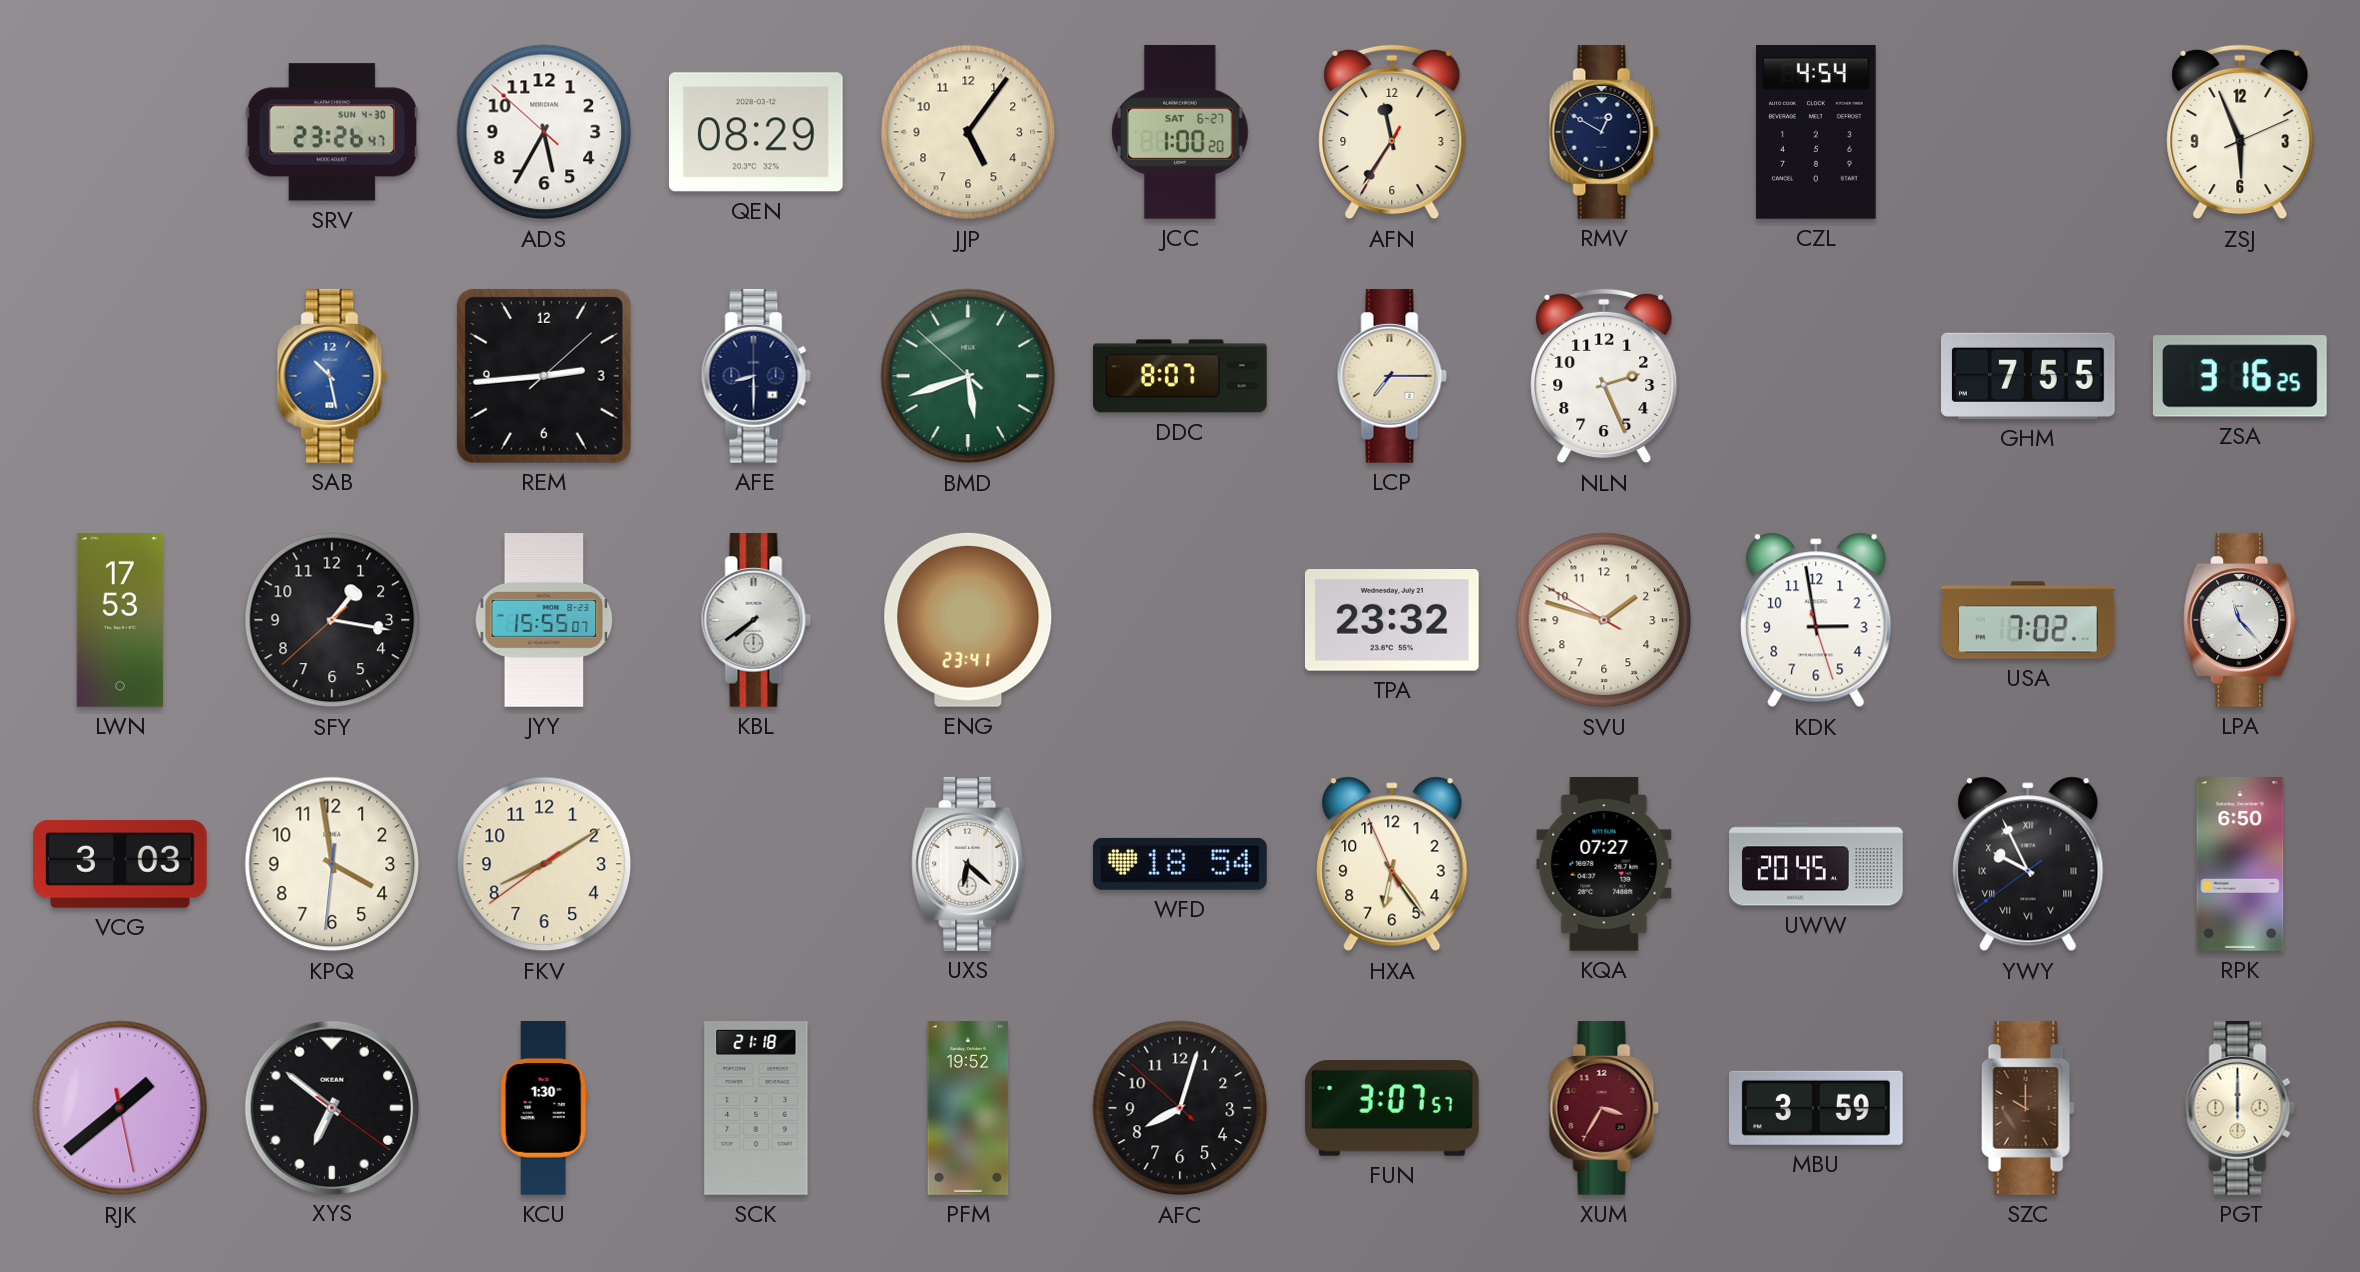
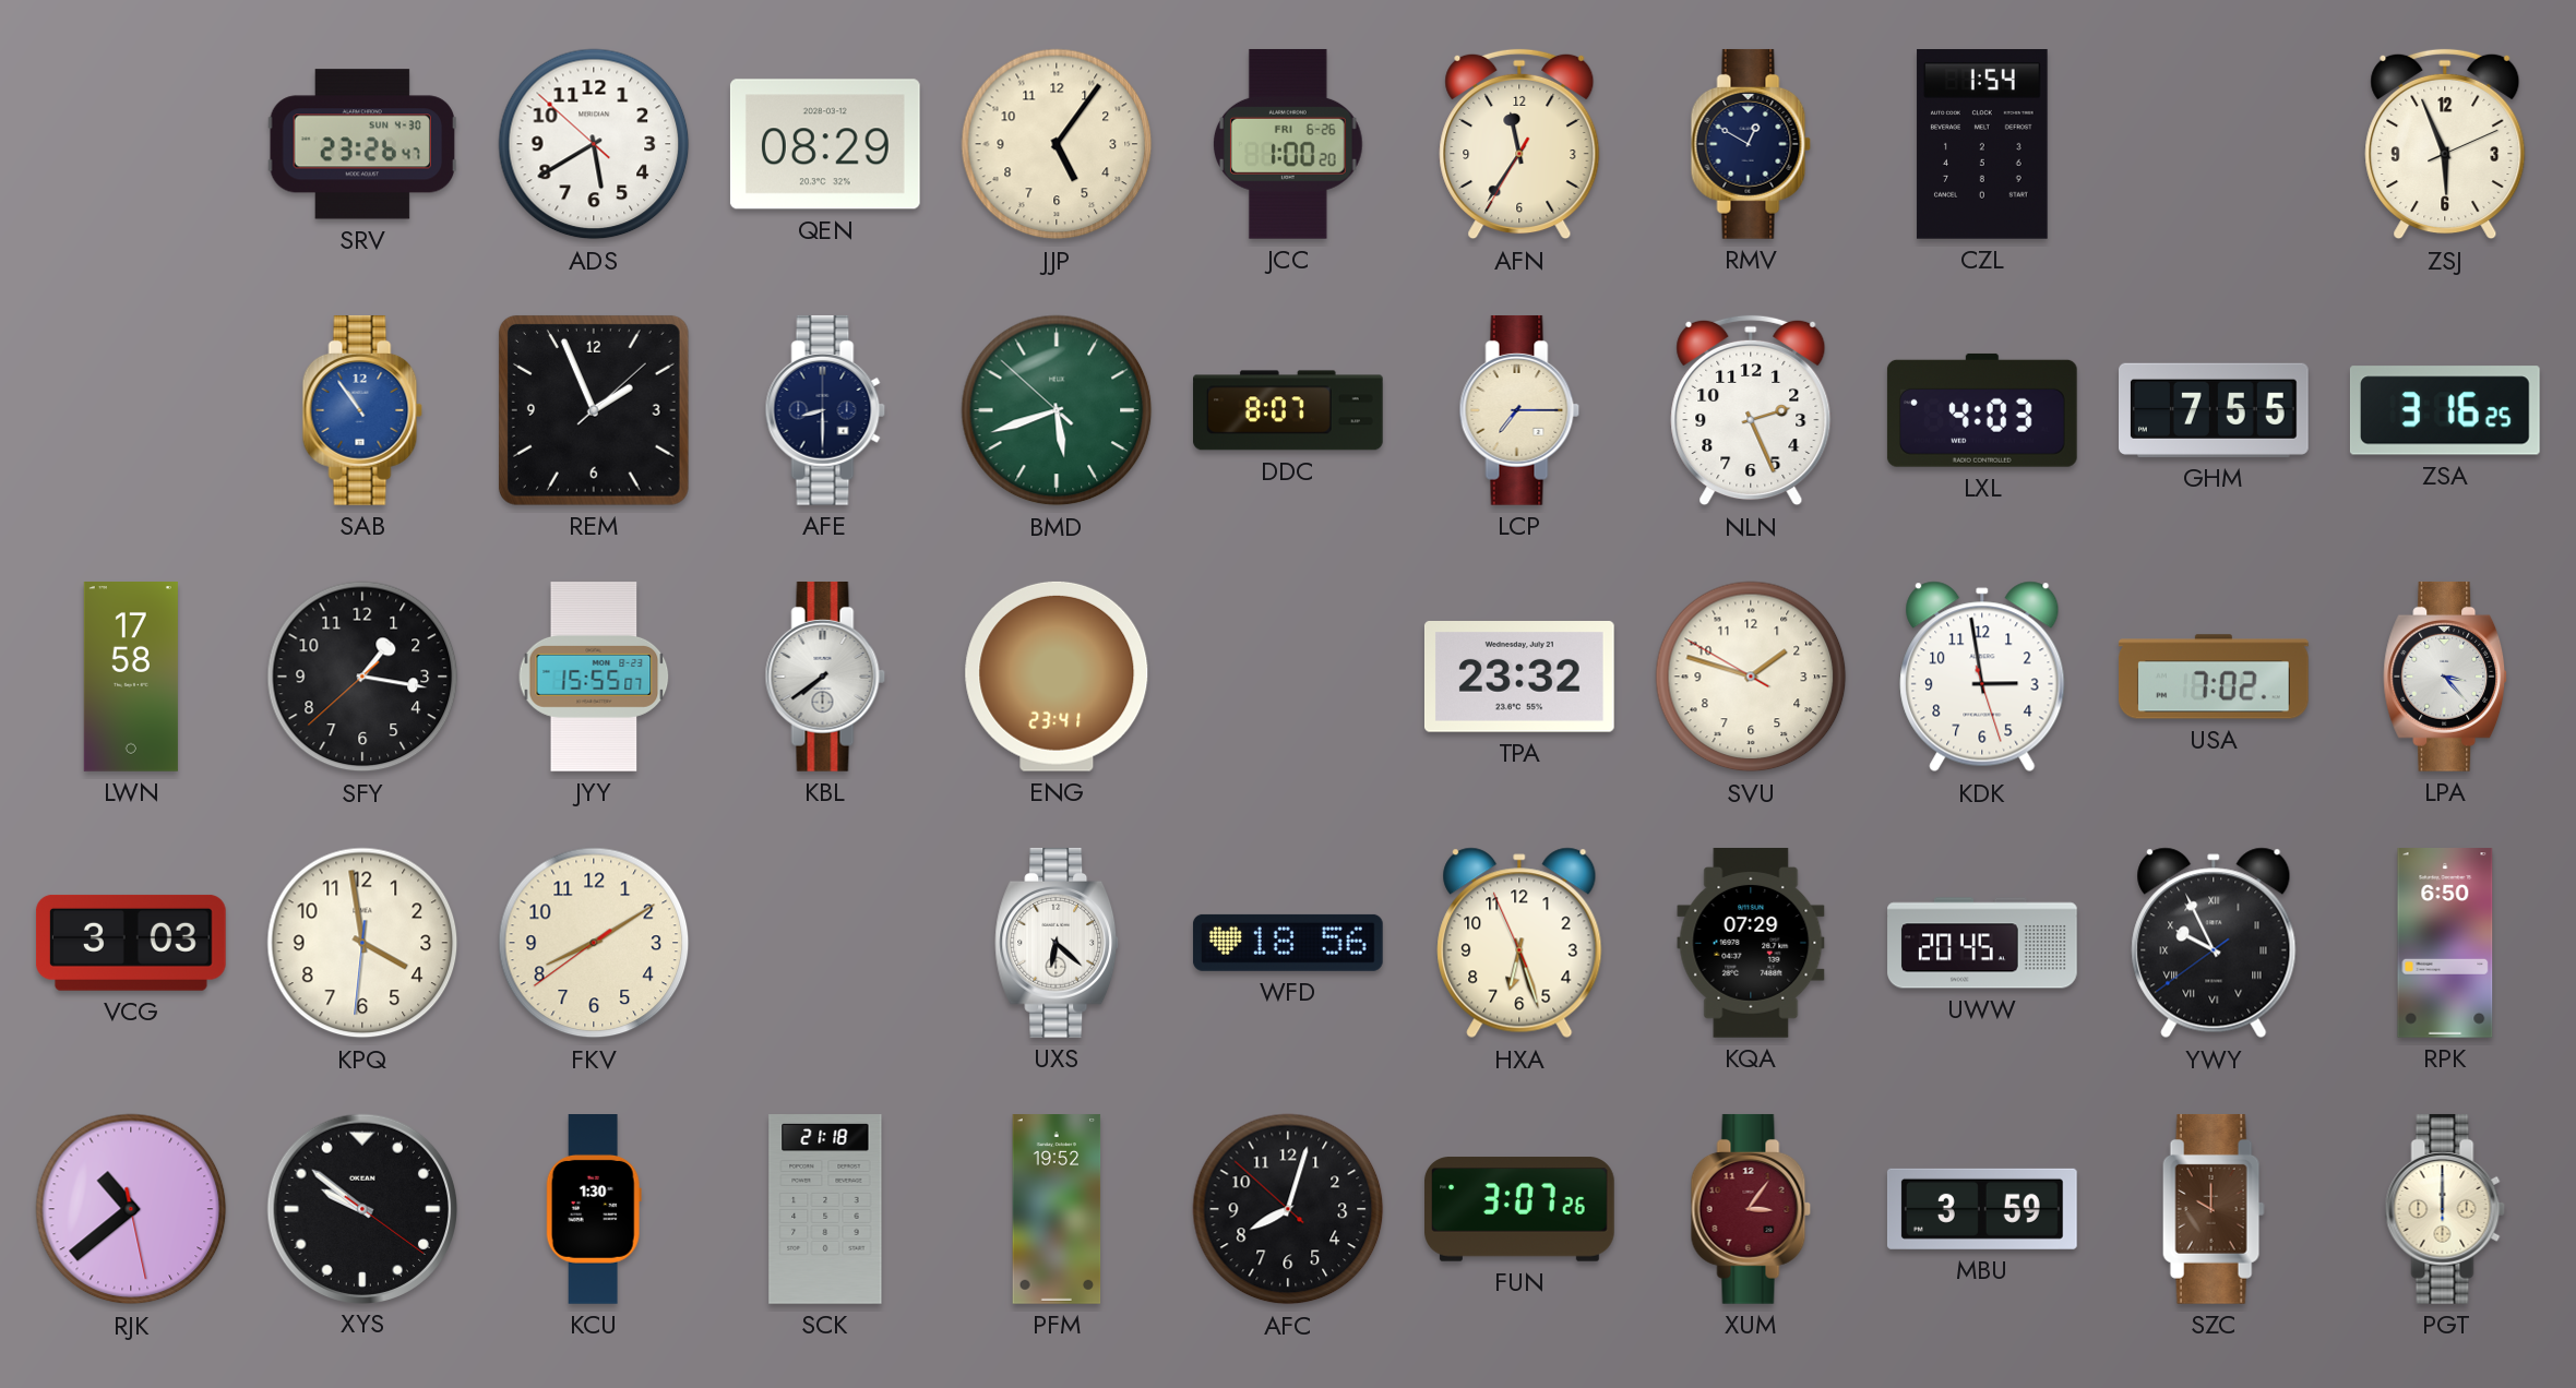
ADS: 5:34 -> 5:39 (594, 144)
JCC date: SAT 6-27 -> FRI 6-26 (1289, 144)
CZL: 4:54 -> 1:54 (1982, 145)
SAB: 10:28 -> 10:54 (362, 410)
REM: 2:44 -> 1:56 (594, 410)
LXL: none -> 4:03 (1982, 410)
LWN: 17:53 -> 17:58 (131, 678)
LPA: 11:23 -> 3:23 (2446, 677)
WFD: 18:54 -> 18:56 (1288, 943)
HXA: 6:23 -> 6:26 (1519, 943)
KQA: 07:27 -> 07:29 (1751, 944)
RJK: 1:38 -> 10:38 (131, 1209)
XYS: 6:51 -> 9:51 (361, 1208)
FUN: 3:07:57 -> 3:07:26 (1520, 1209)
XUM: 3:35 -> 3:06 (1751, 1209)
